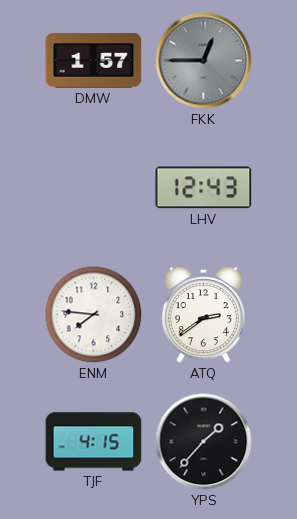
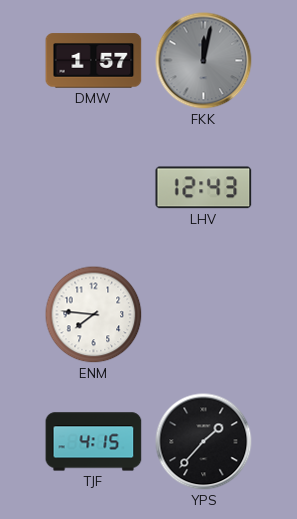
FKK: 12:45 -> 12:02 (204, 61)
ATQ: 2:39 -> none (203, 316)
